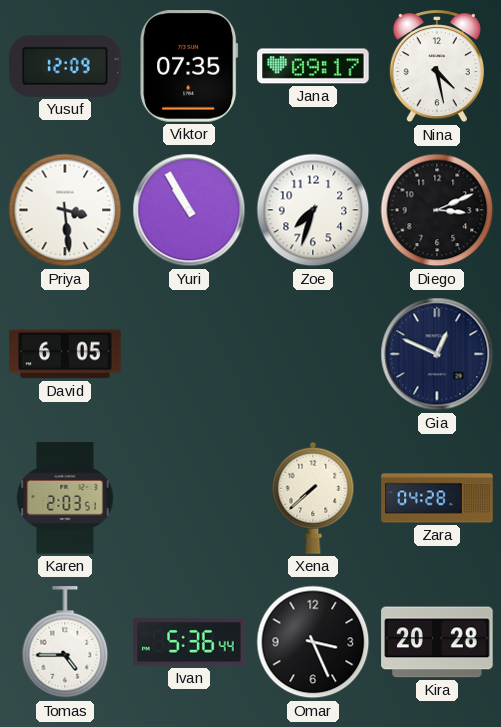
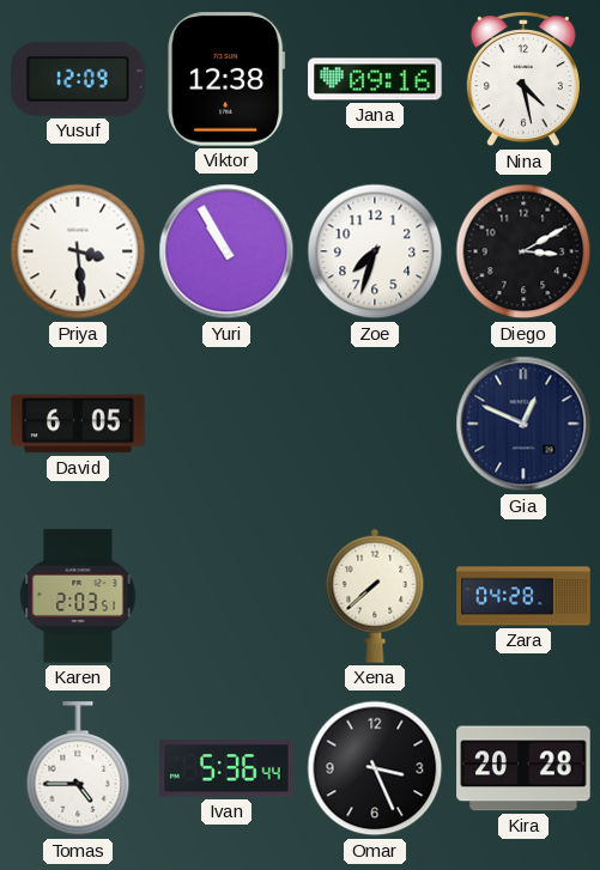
Viktor: 07:35 -> 12:38 (226, 79)
Jana: 09:17 -> 09:16 (375, 79)
Diego: 3:11 -> 3:10 (523, 251)
